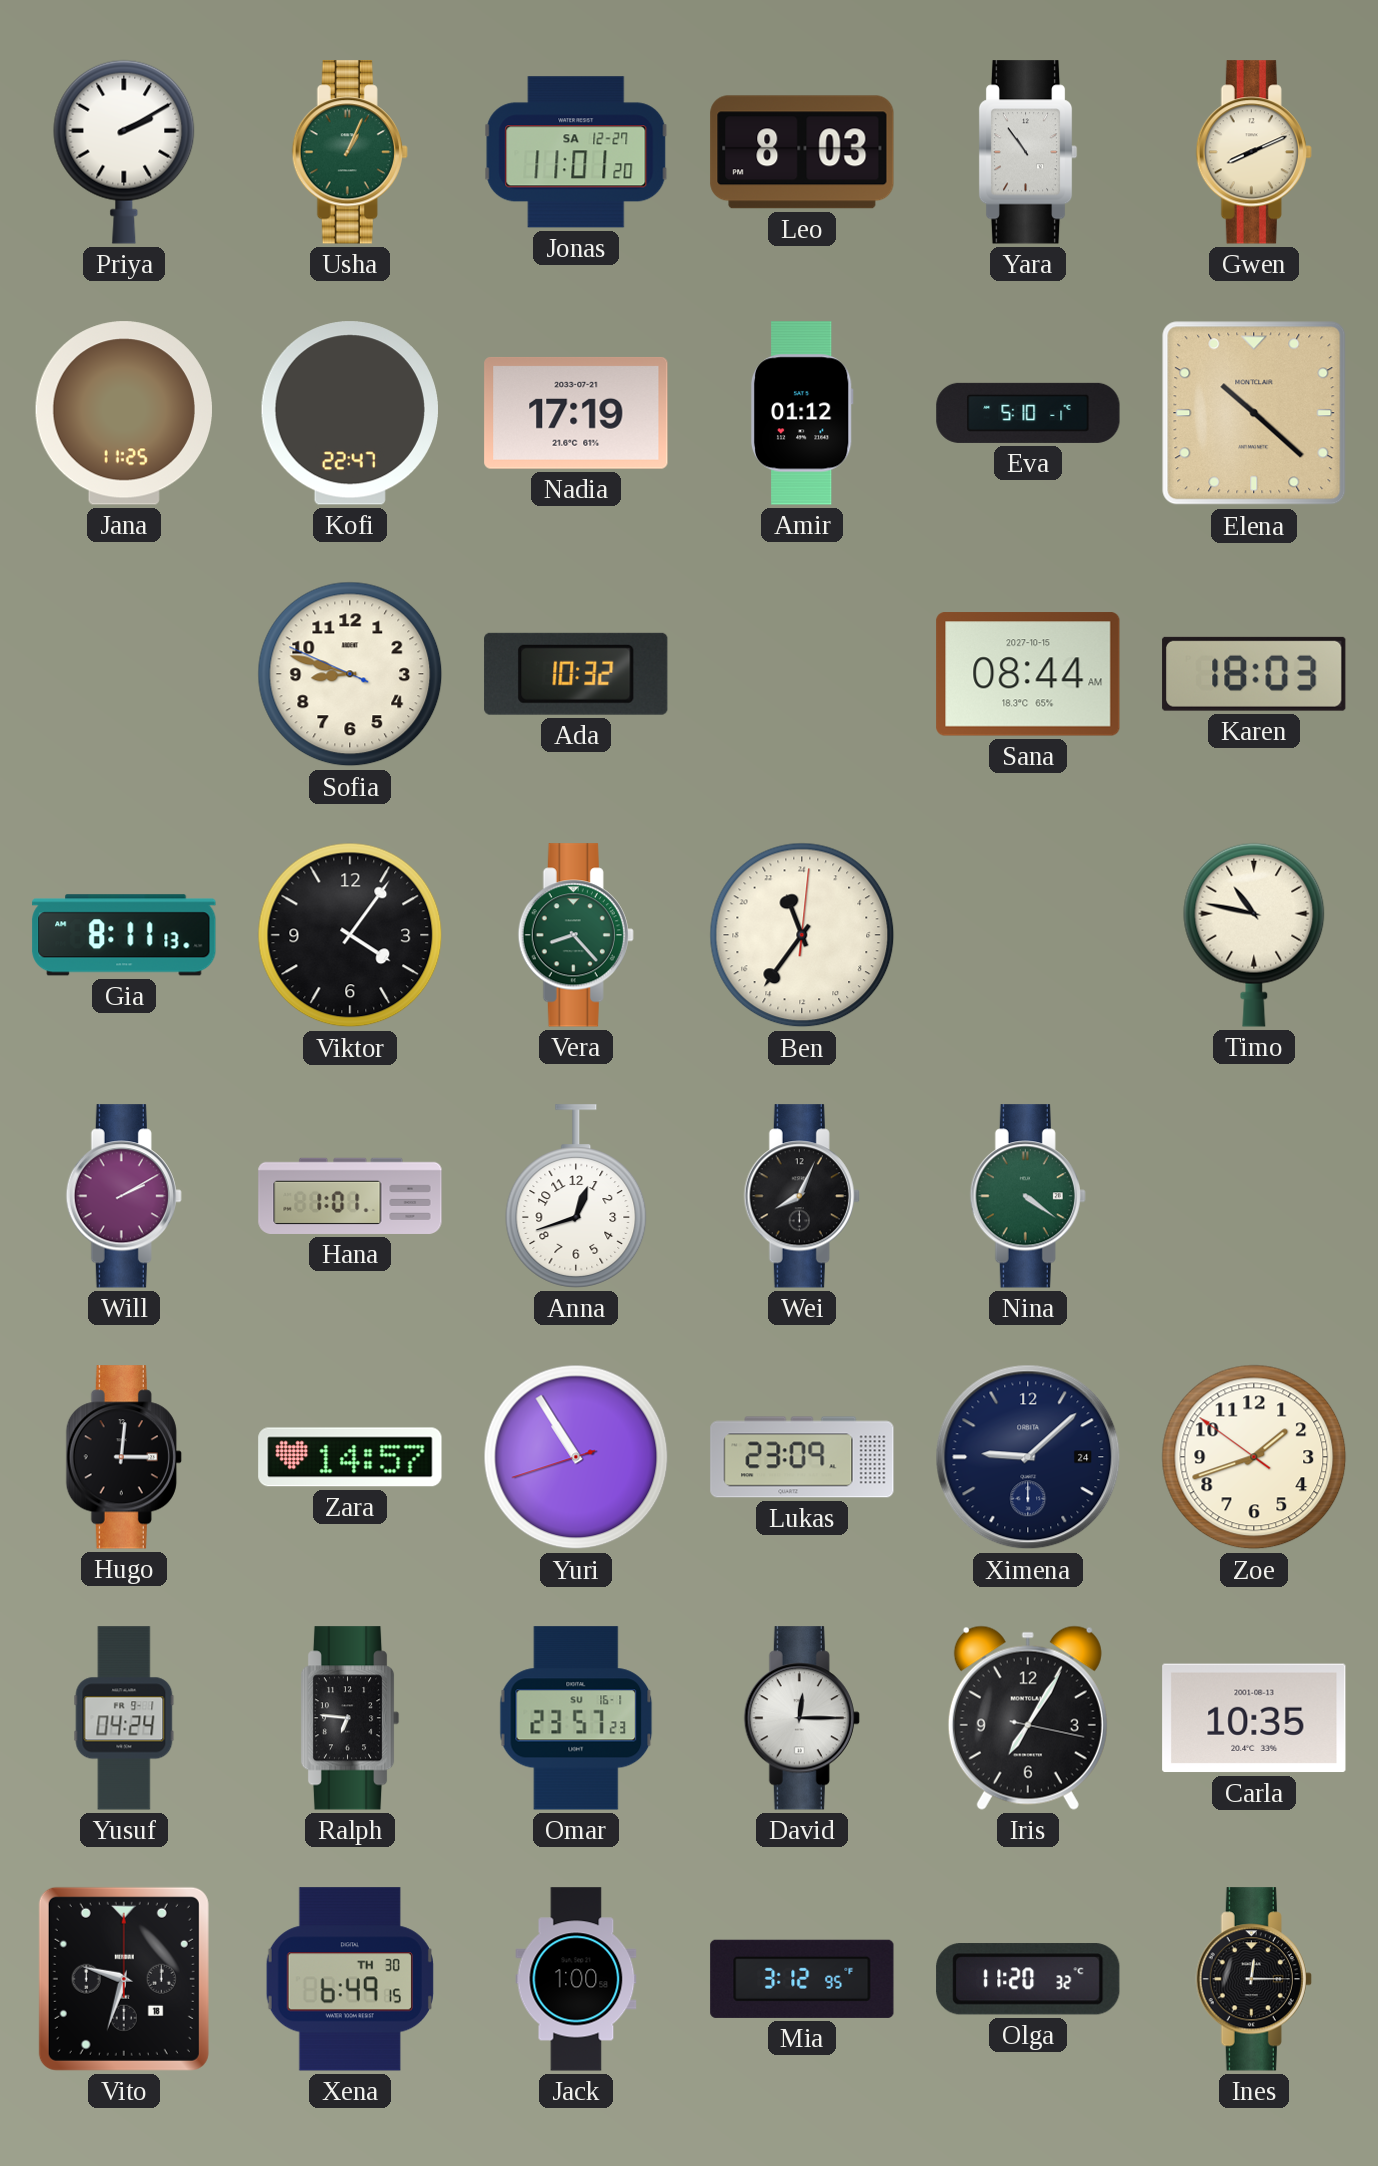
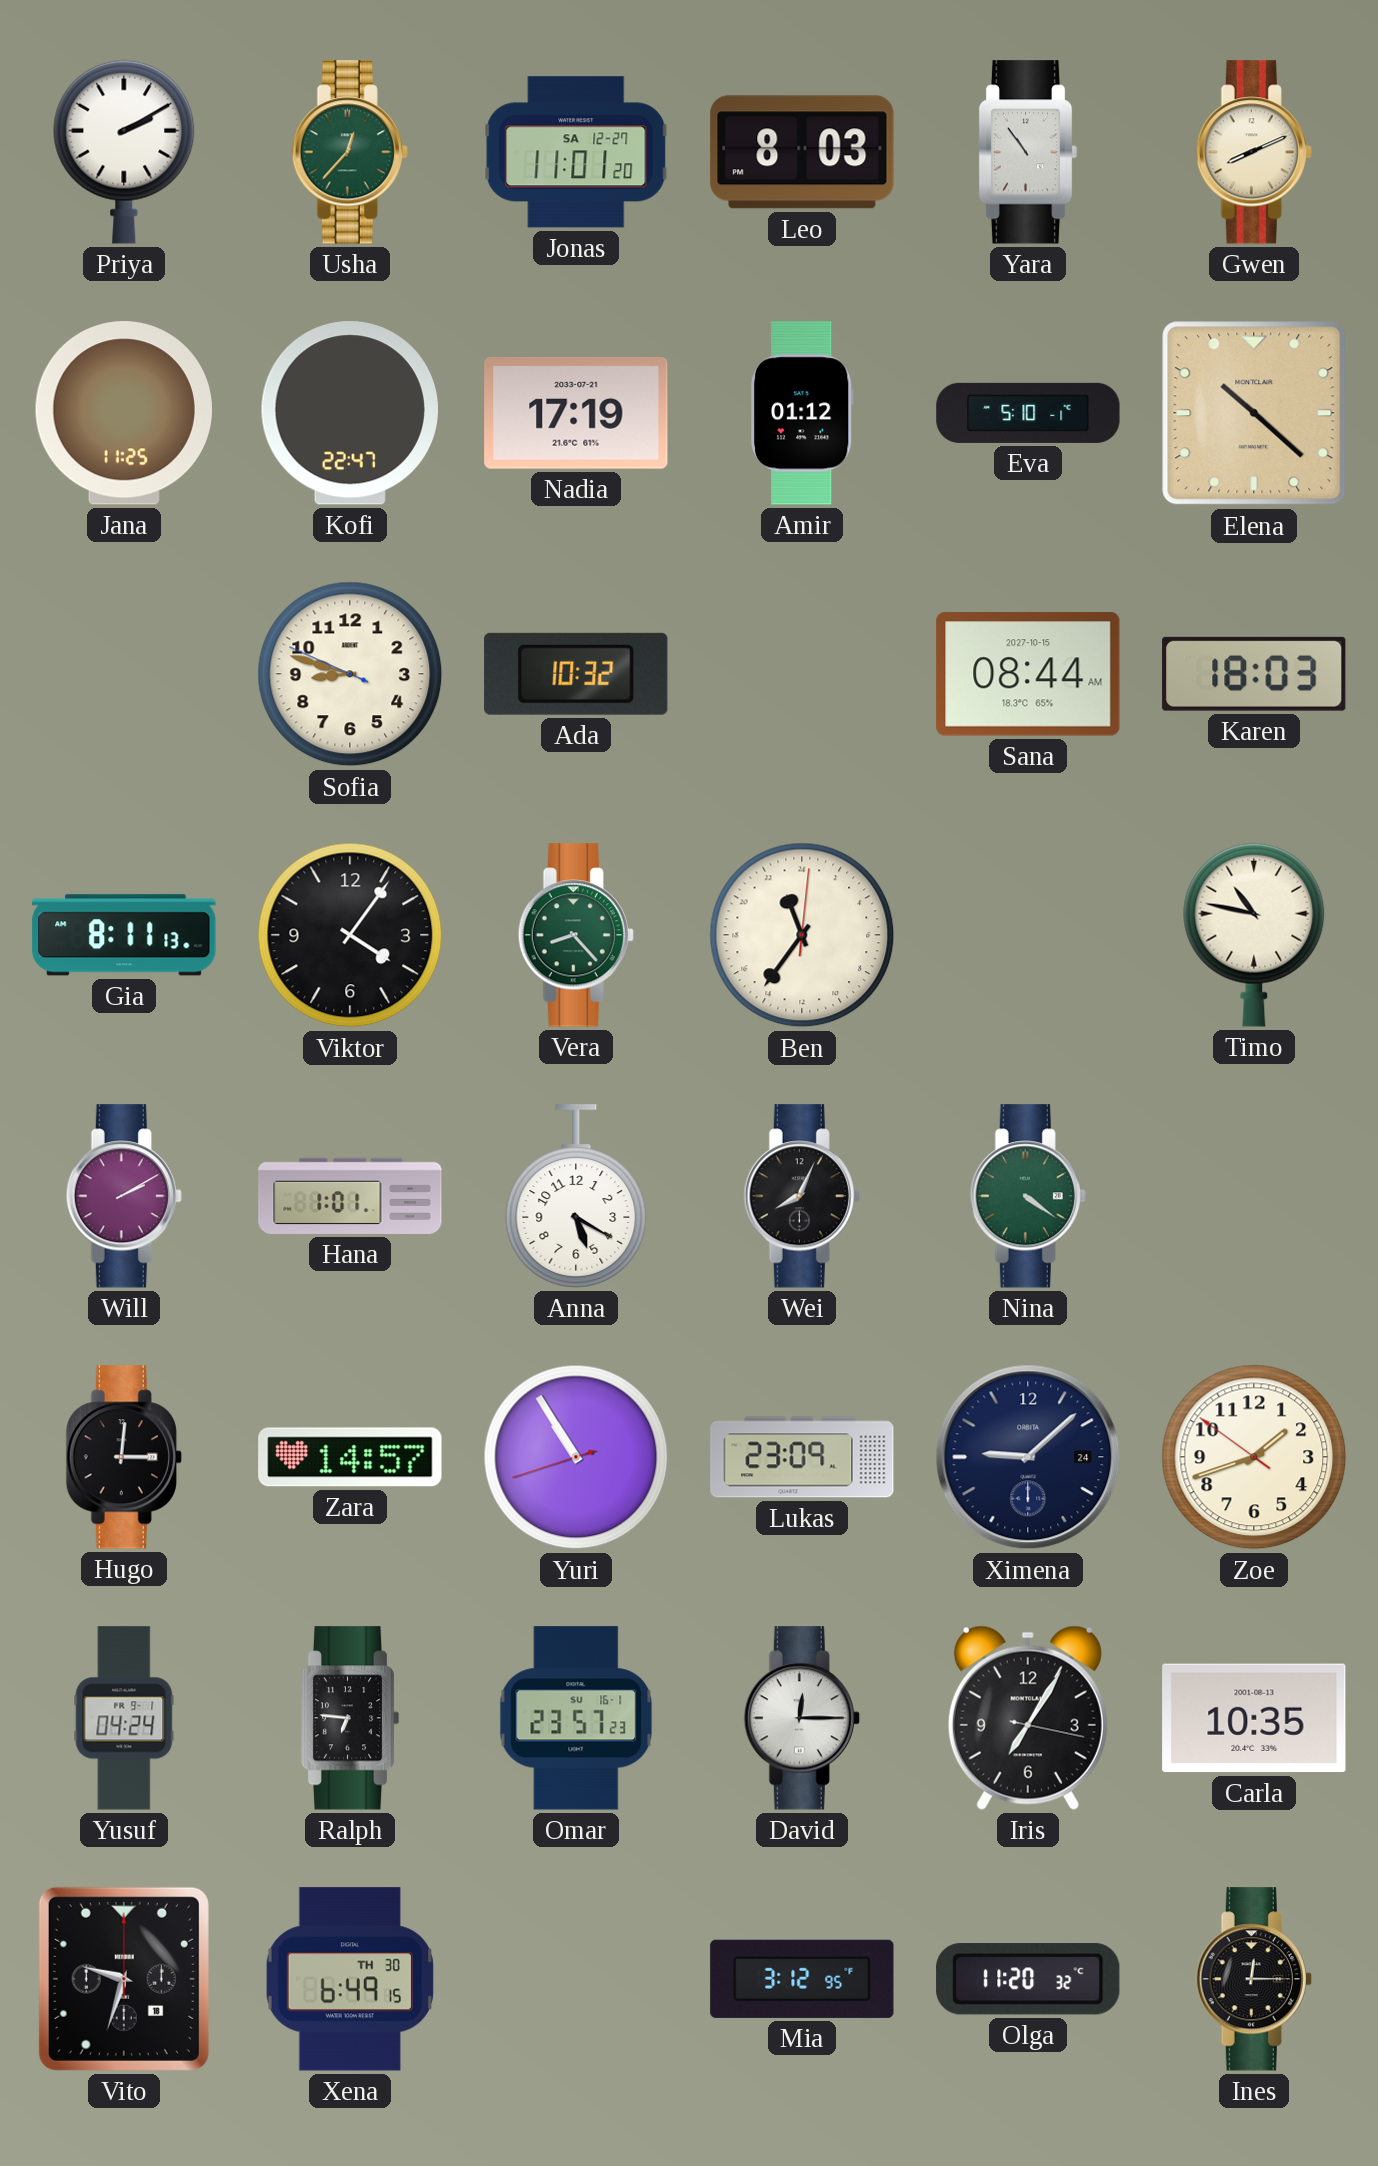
Usha: 1:04 -> 12:37 (350, 152)
Anna: 12:42 -> 5:20 (576, 1196)
Jack: 1:00 -> none (576, 1979)
